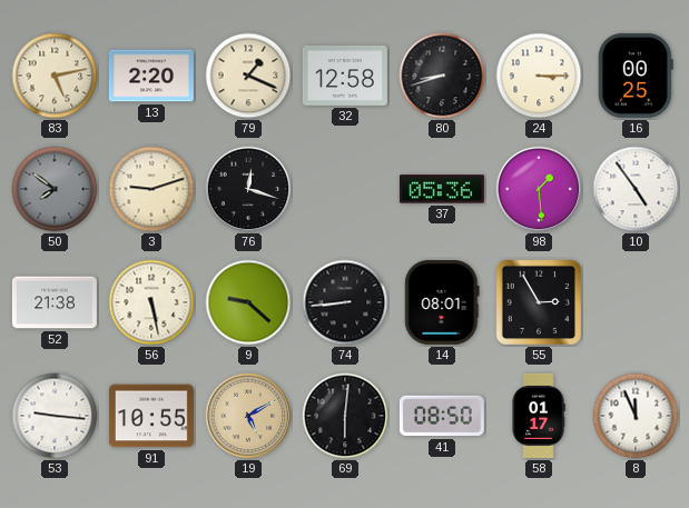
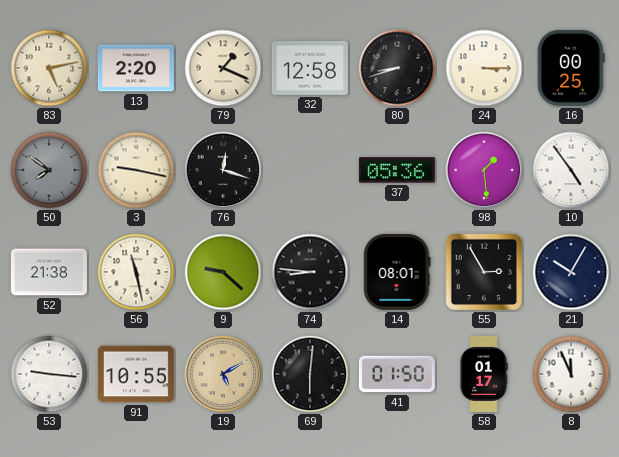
3: 9:12 -> 9:17 (136, 170)
56: 5:28 -> 11:28 (136, 272)
74: 8:44 -> 8:46 (310, 272)
21: none -> 10:05 (571, 272)
41: 08:50 -> 01:50 (397, 374)
